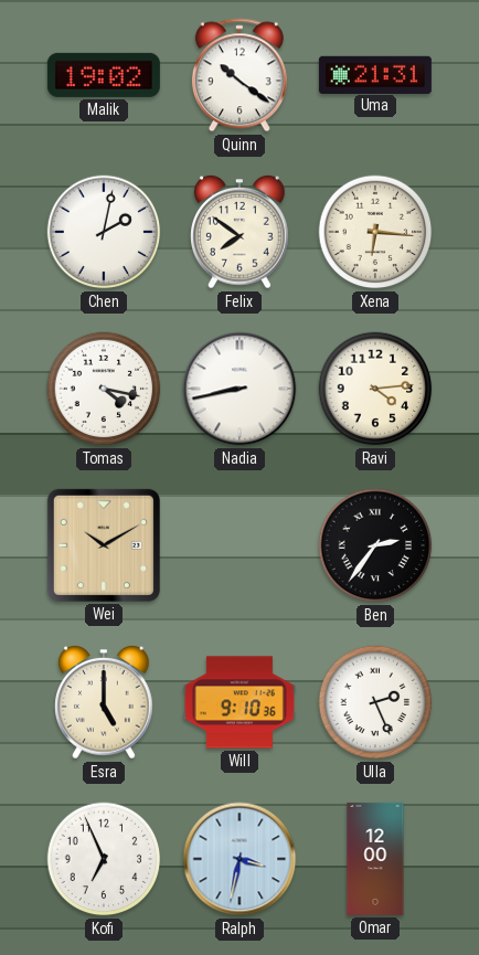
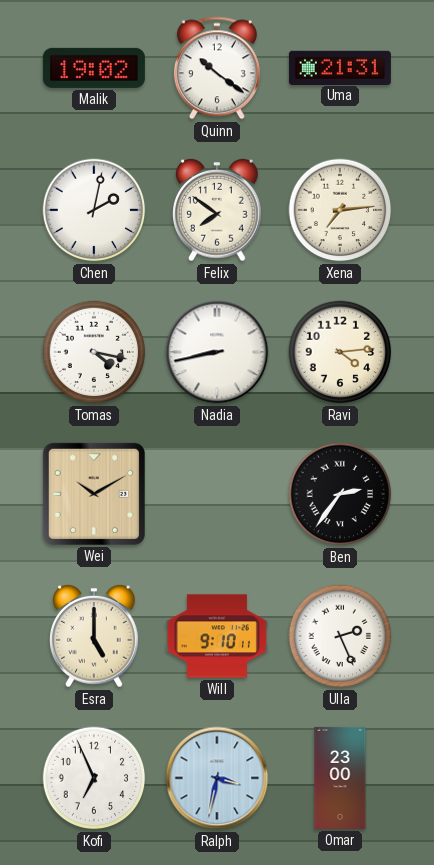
Xena: 6:16 -> 7:14 (340, 210)
Will: 9:10:36 -> 9:10:11 (217, 636)
Omar: 12:00 -> 23:00 (340, 778)
